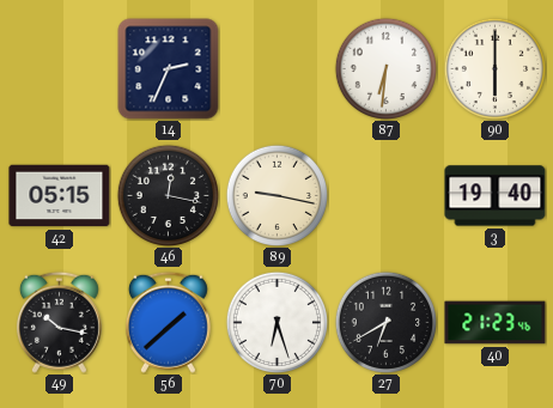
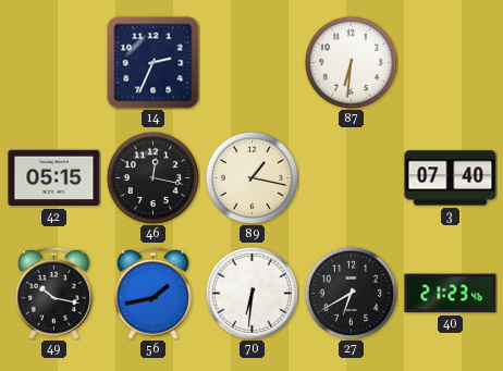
90: 6:00 -> none (494, 68)
89: 9:17 -> 1:17 (251, 177)
3: 19:40 -> 07:40 (451, 178)
56: 1:38 -> 1:43 (152, 293)
70: 6:27 -> 6:31 (251, 293)
